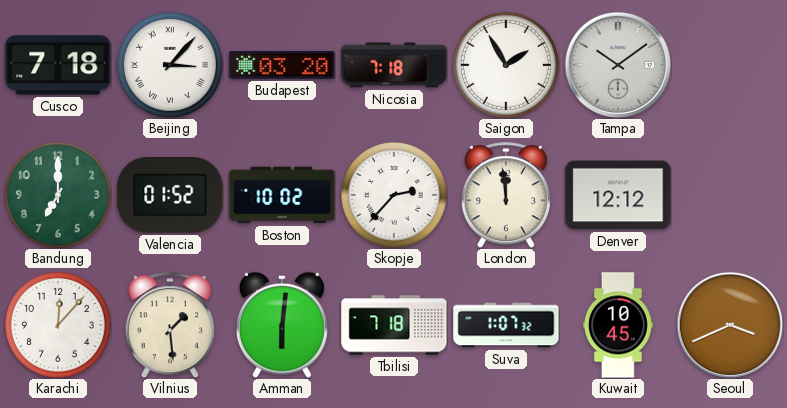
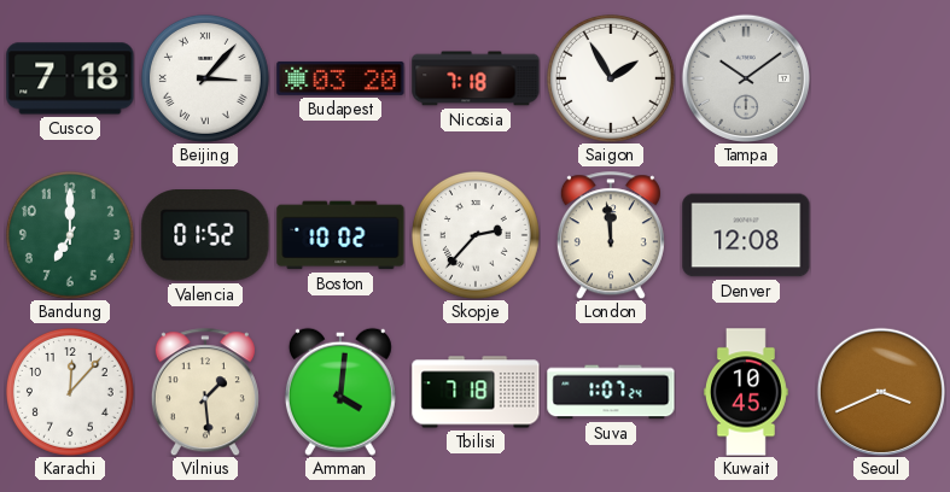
Denver: 12:12 -> 12:08 (746, 235)
Amman: 6:01 -> 4:01 (340, 392)
Suva: 1:07:32 -> 1:07:24 (611, 392)
